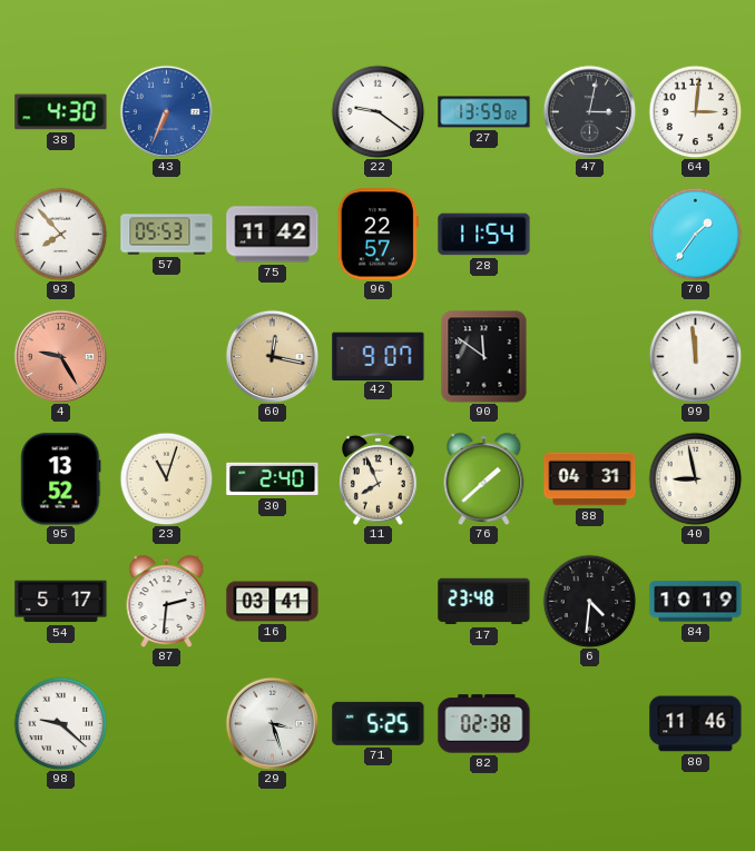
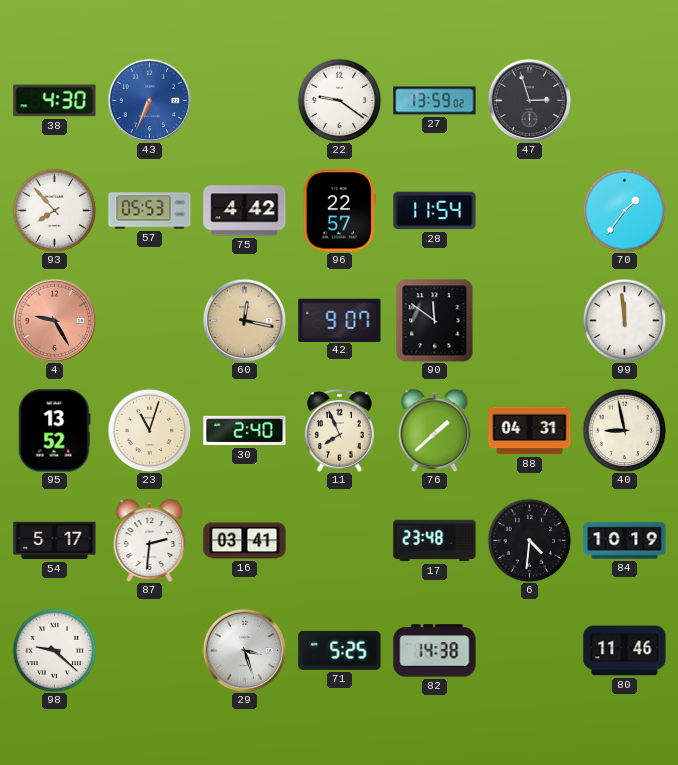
47: 3:02 -> 2:57 (529, 100)
64: 3:01 -> none (695, 111)
75: 11:42 -> 4:42 (245, 211)
82: 02:38 -> 14:38 (435, 651)
